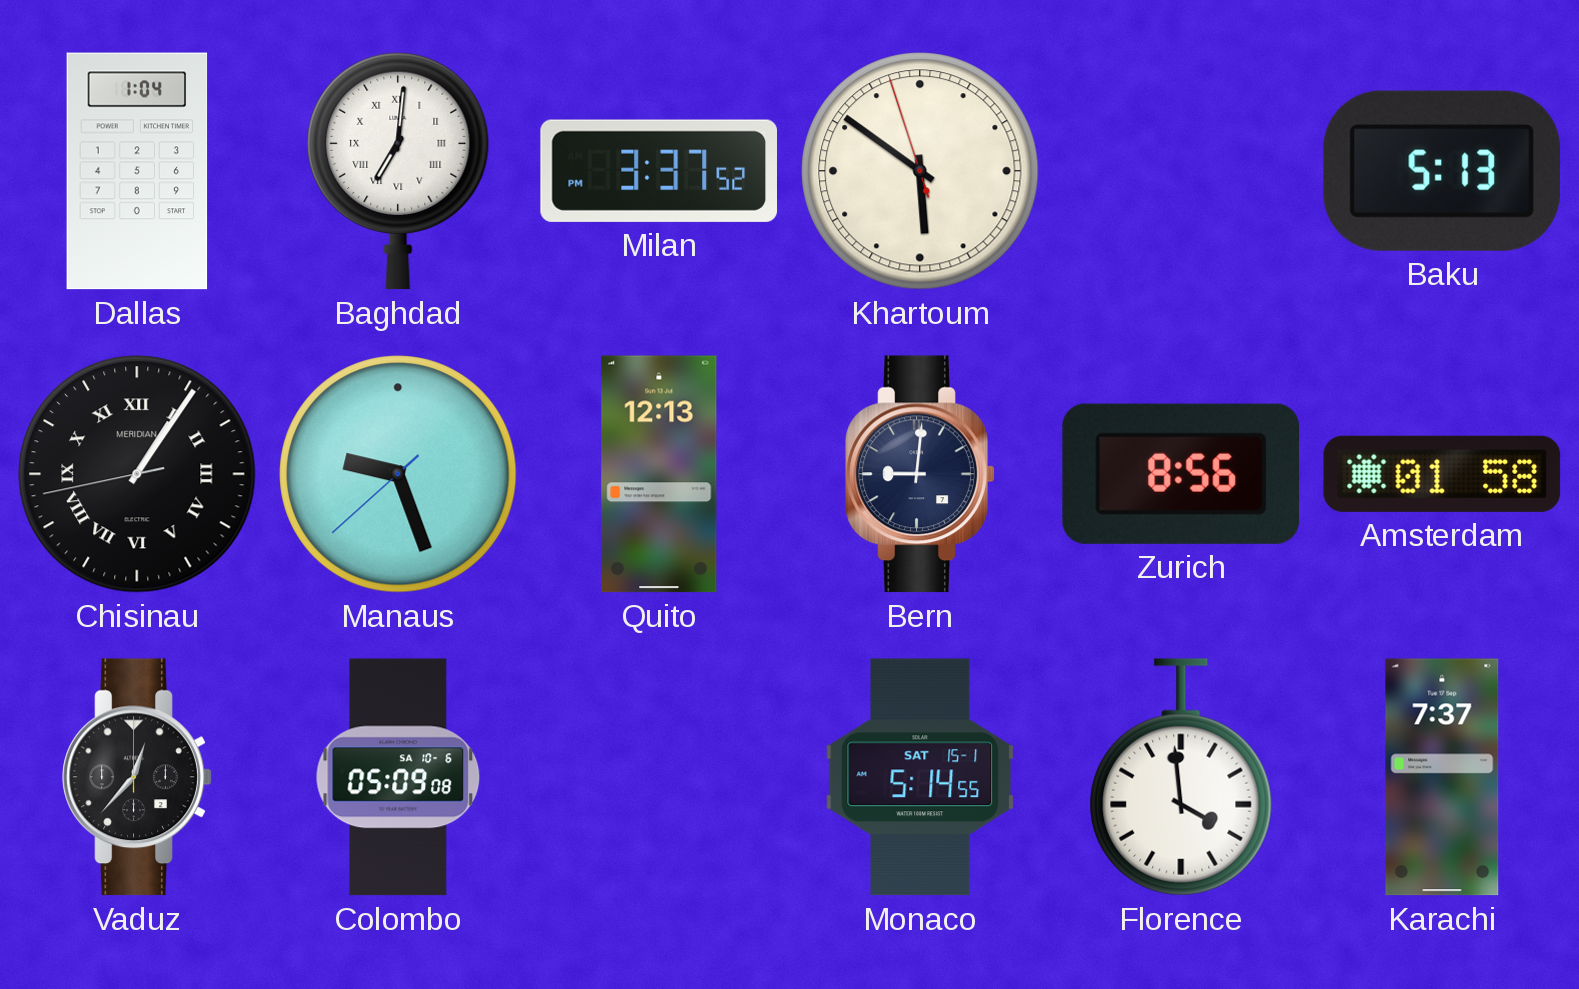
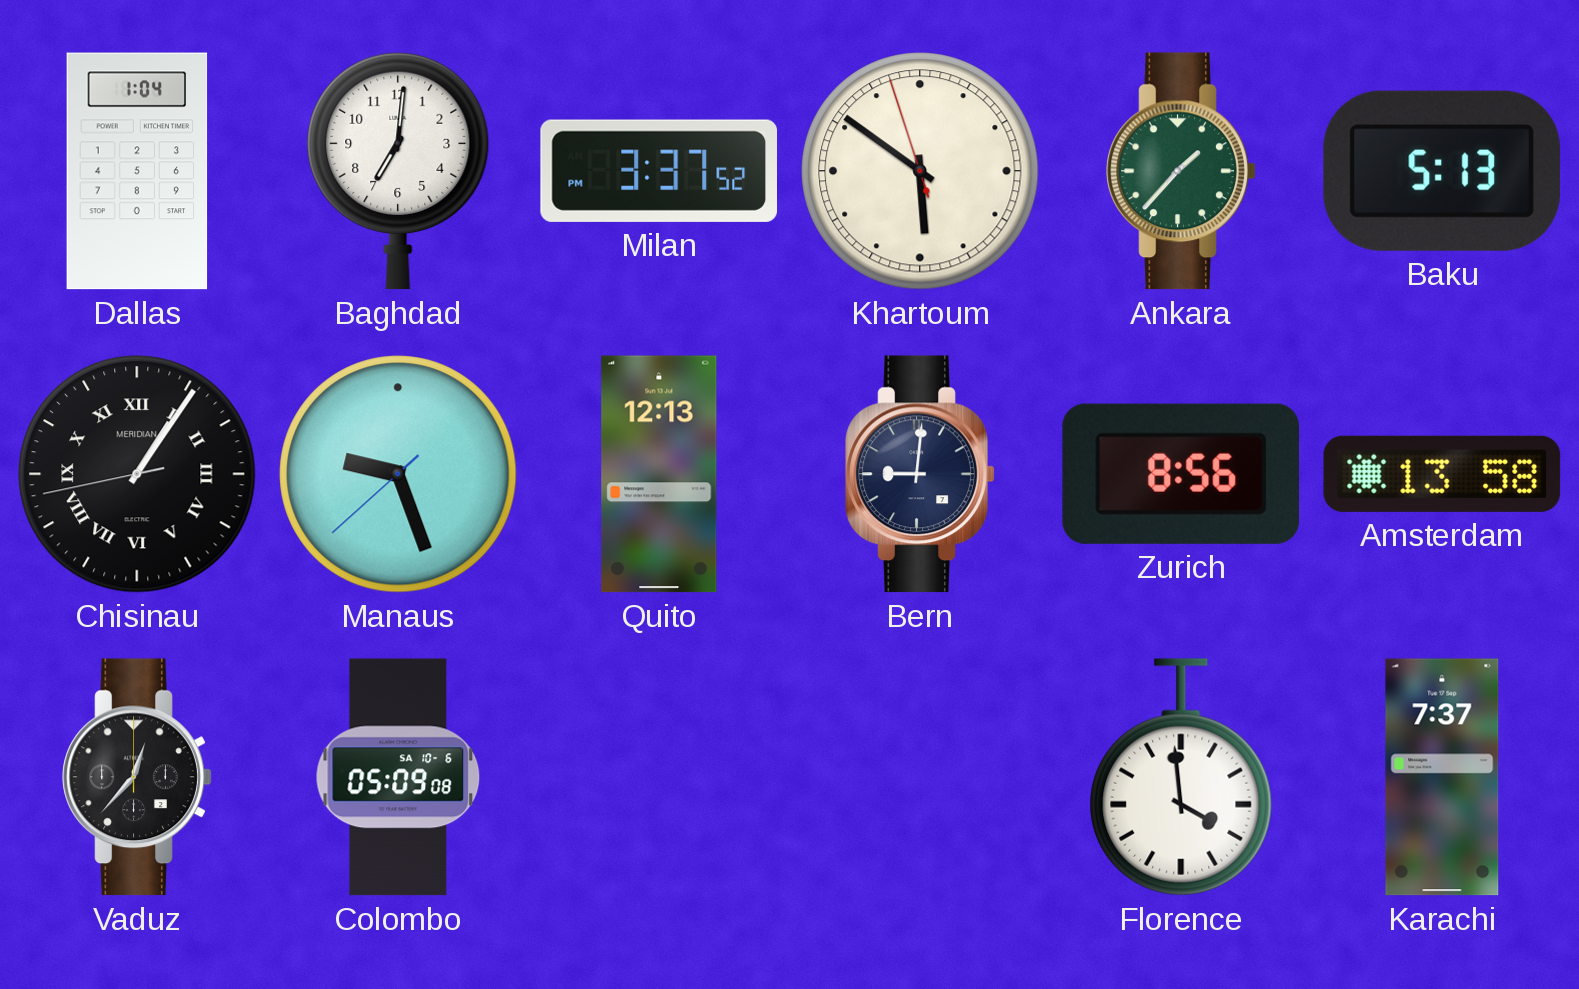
Baghdad numerals: Roman -> Arabic (398, 171)
Ankara: none -> 1:37 (1181, 171)
Amsterdam: 01:58 -> 13:58 (1442, 474)
Monaco: 5:14 -> none (920, 777)
